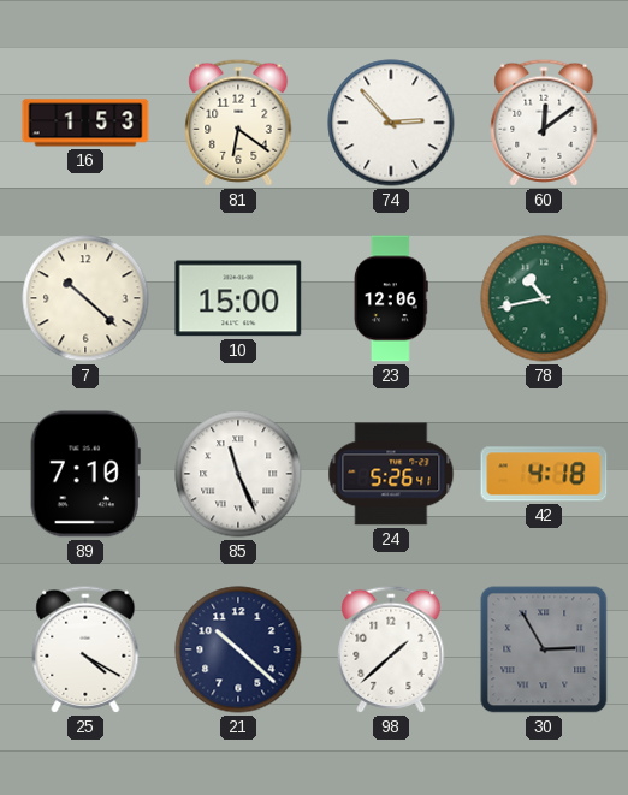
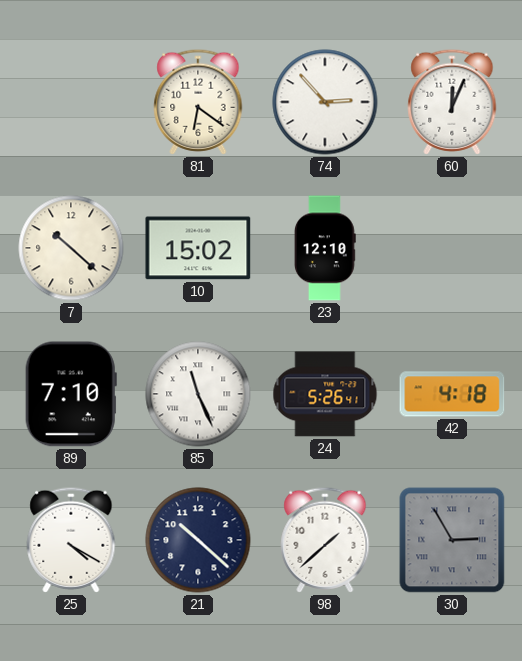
16: 1:53 -> none (85, 123)
60: 12:09 -> 12:04 (452, 102)
10: 15:00 -> 15:02 (198, 248)
23: 12:06 -> 12:10 (326, 248)
78: 10:43 -> none (544, 298)
